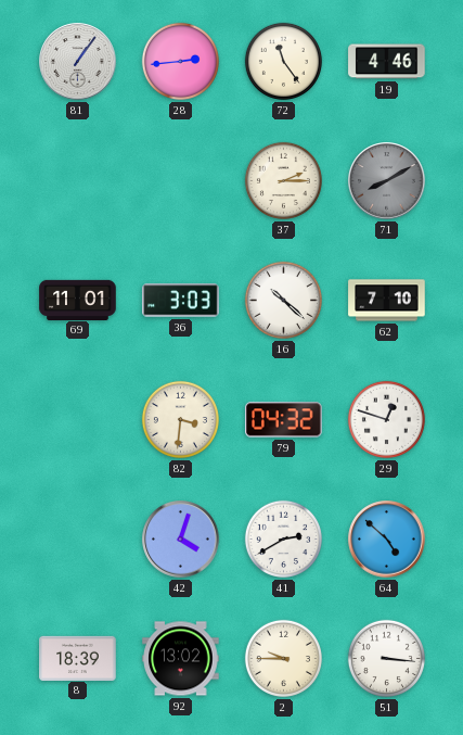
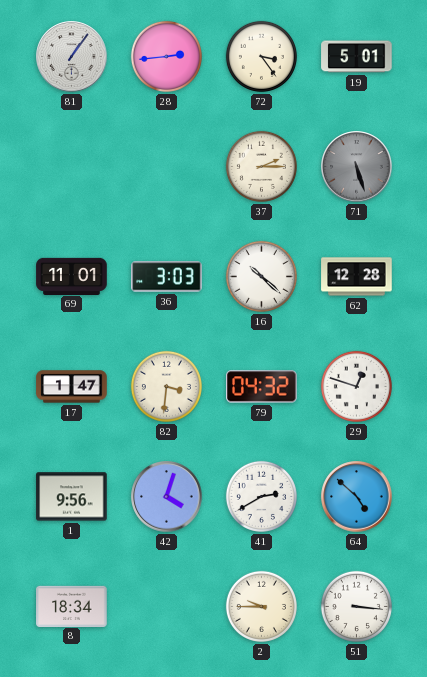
72: 11:24 -> 3:24 (261, 56)
19: 4:46 -> 5:01 (357, 57)
71: 8:10 -> 5:27 (357, 167)
62: 7:10 -> 12:28 (357, 277)
17: none -> 1:47 (72, 387)
1: none -> 9:56 (72, 497)
8: 18:39 -> 18:34 (72, 606)
92: 13:02 -> none (181, 659)
